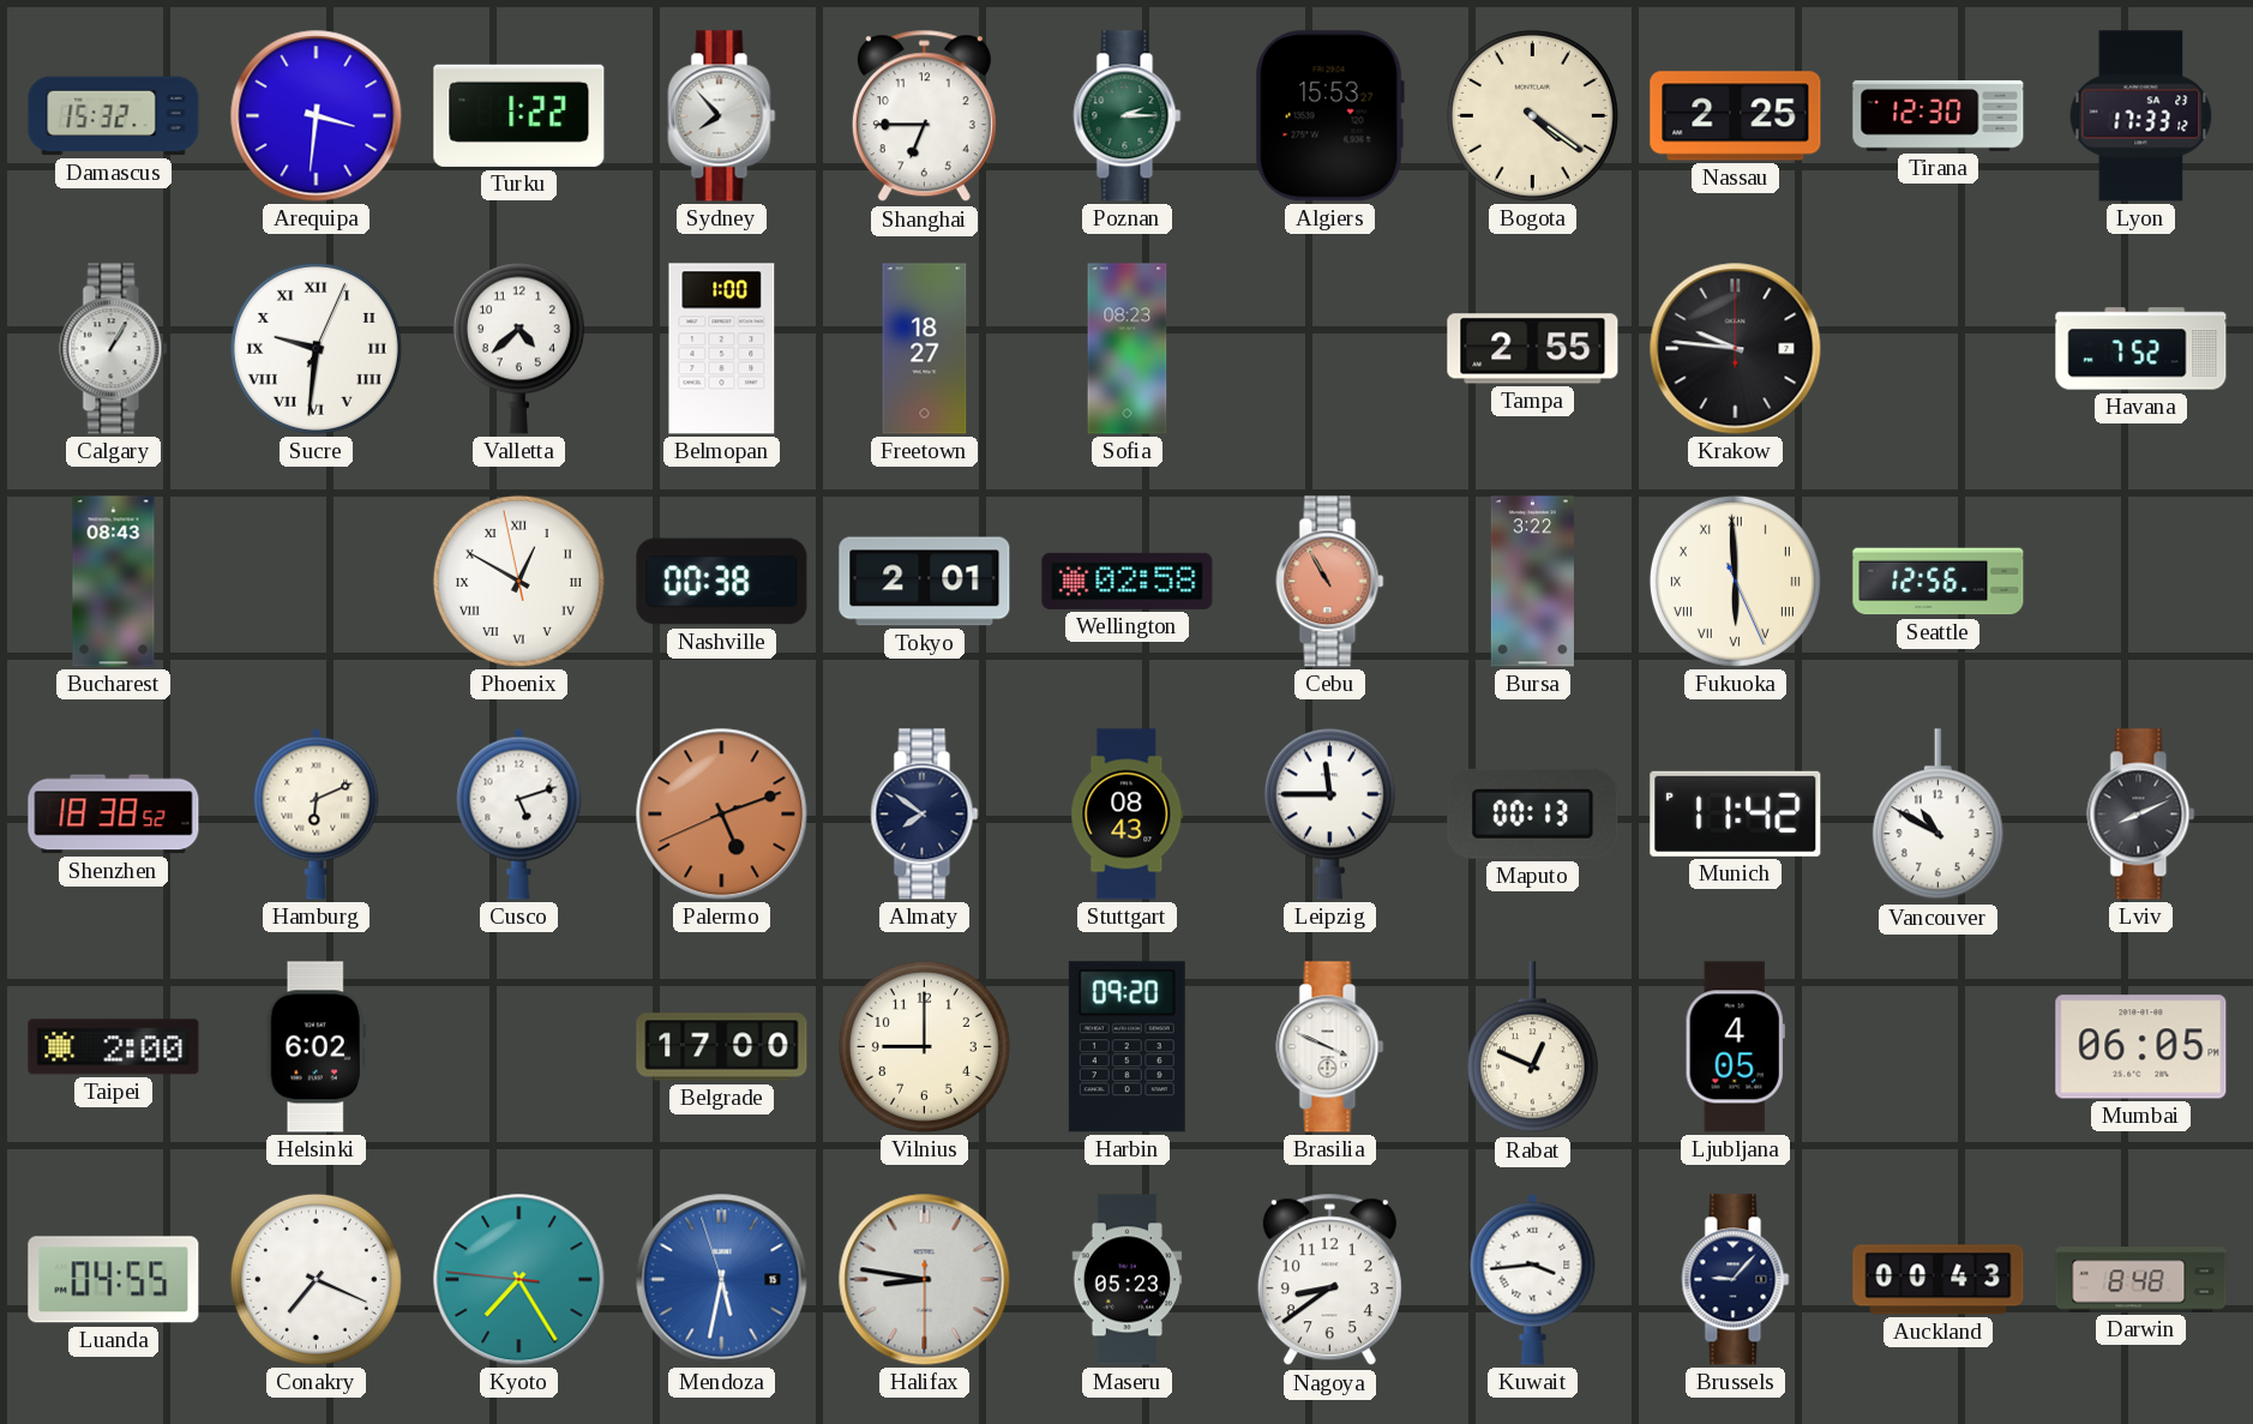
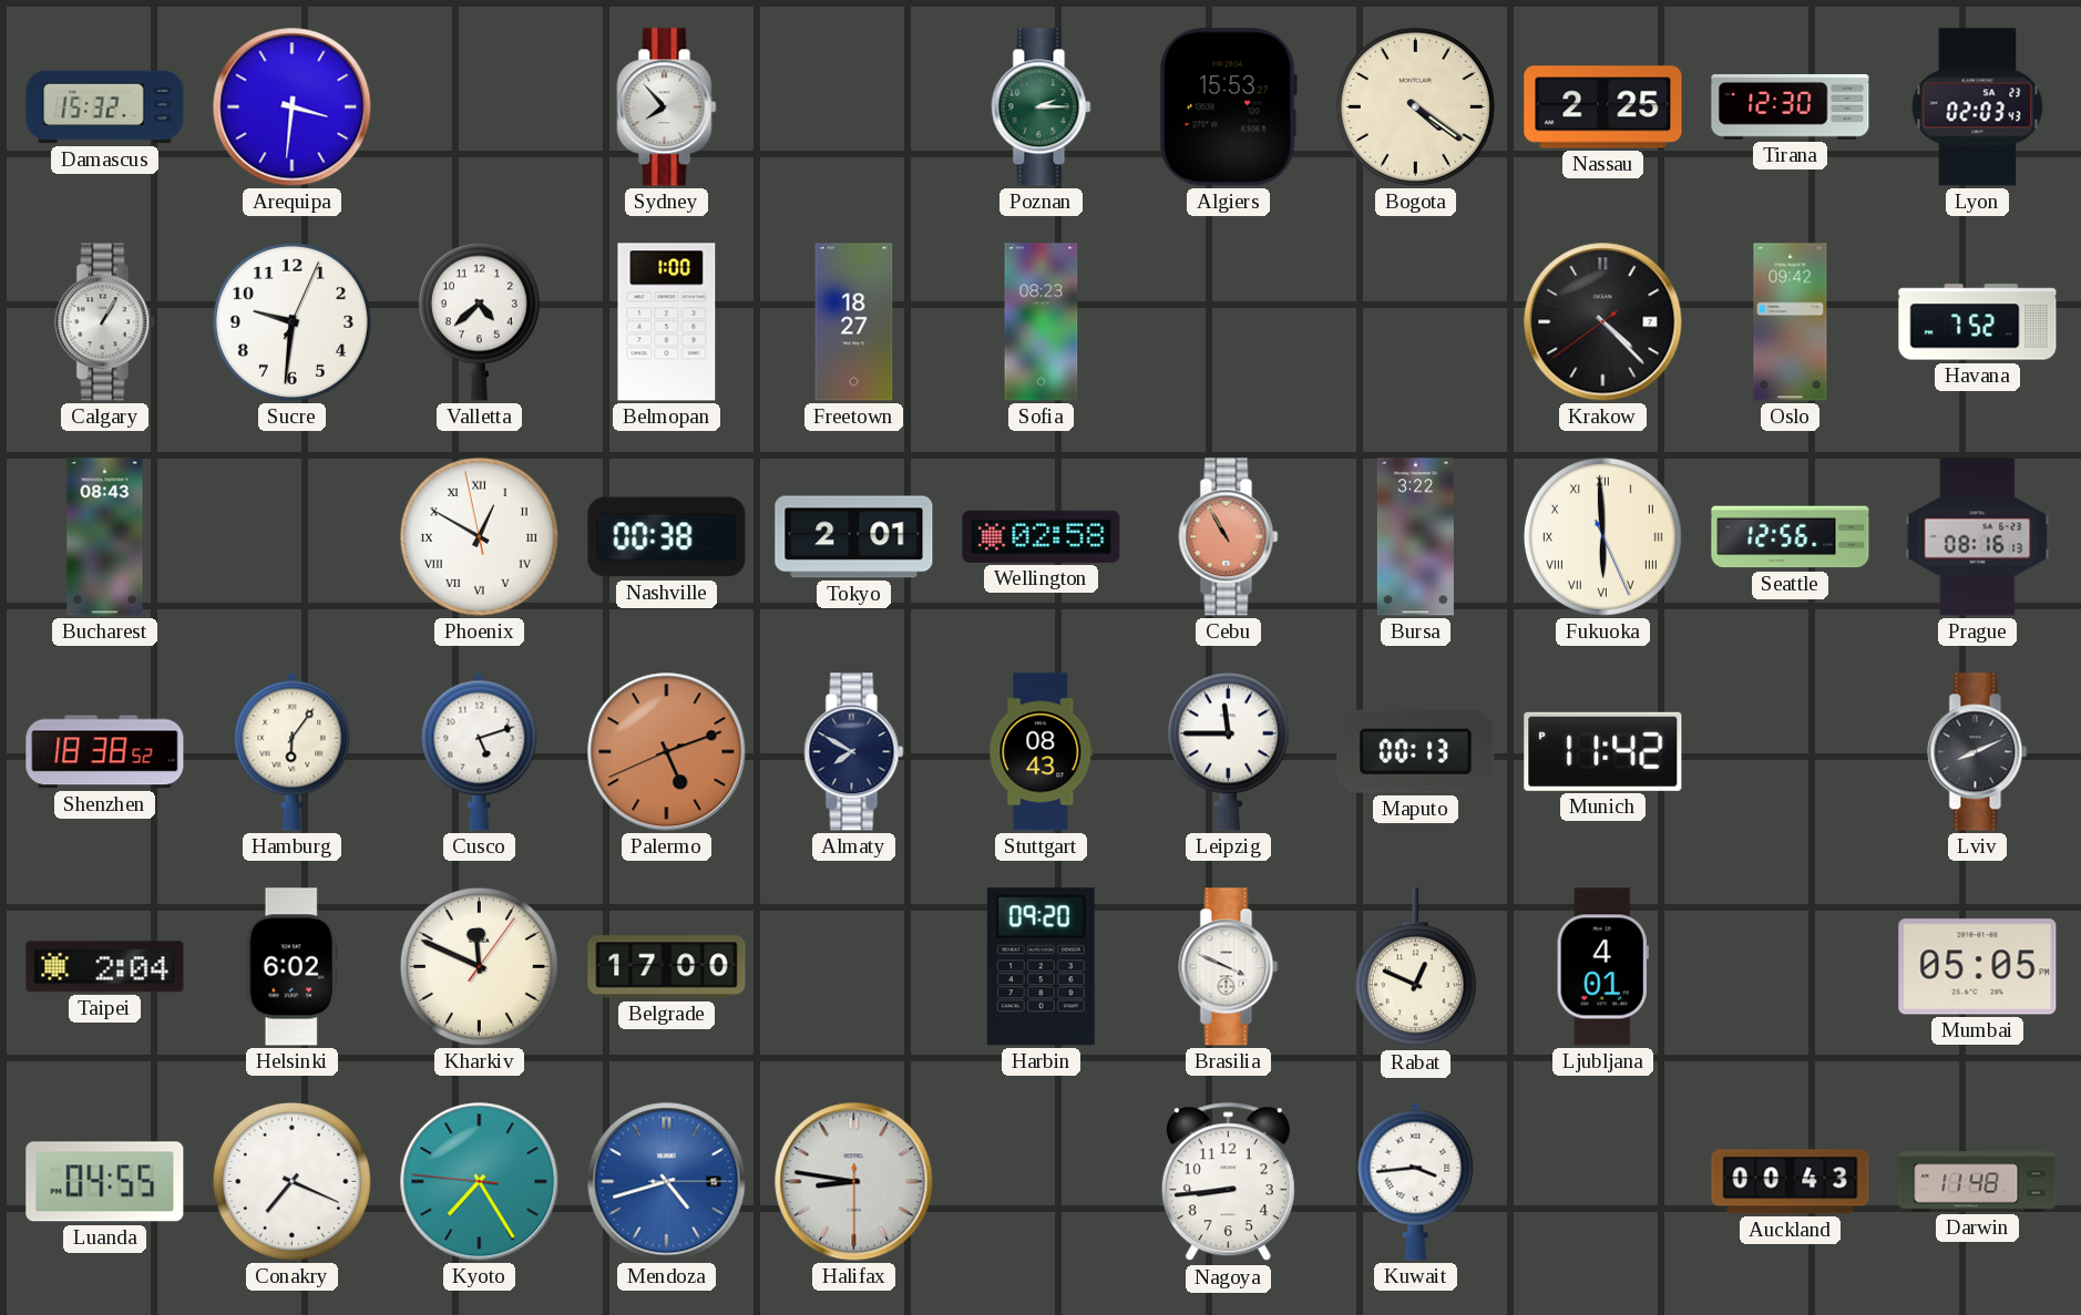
Turku: 1:22 -> none (519, 115)
Shanghai: 6:45 -> none (924, 116)
Lyon: 17:33 -> 02:03 (1978, 107)
Sucre numerals: Roman -> Arabic (291, 321)
Tampa: 2:55 -> none (1533, 349)
Krakow: 9:46 -> 4:22 (1603, 322)
Oslo: none -> 09:42 (1791, 322)
Prague: none -> 08:16 (1978, 537)
Hamburg: 6:11 -> 6:06 (293, 751)
Almaty: 7:51 -> 7:50 (854, 752)
Vancouver: 10:50 -> none (1937, 815)
Taipei: 2:00 -> 2:04 (105, 967)
Kharkiv: none -> 11:49 (479, 966)
Vilnius: 9:00 -> none (924, 1046)
Ljubljana: 4:05 -> 4:01 (1602, 967)
Mumbai: 06:05 -> 05:05 (1978, 967)
Mendoza: 5:31 -> 4:42 (667, 1182)
Maseru: 05:23 -> none (1128, 1280)
Nagoya: 8:39 -> 8:44 (1228, 1182)
Brussels: 9:07 -> none (1736, 1280)
Darwin: 8:48 -> 11:48 (1978, 1182)
